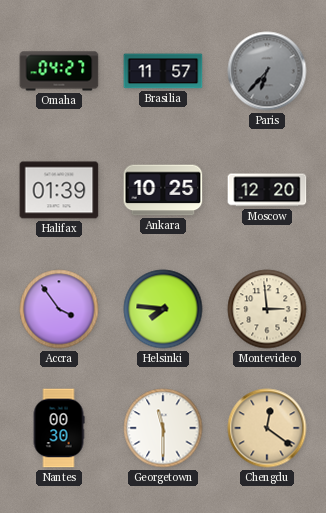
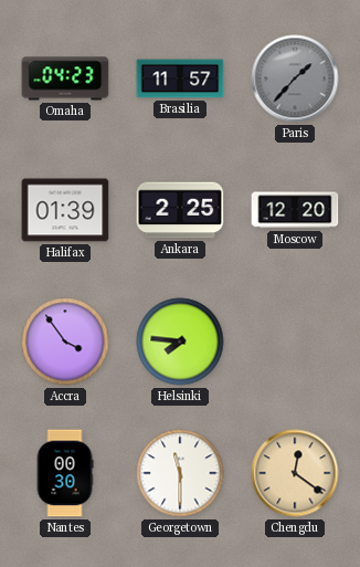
Omaha: 04:27 -> 04:23 (65, 78)
Paris: 6:37 -> 1:37 (295, 78)
Ankara: 10:25 -> 2:25 (180, 210)
Montevideo: 2:59 -> none (267, 309)
